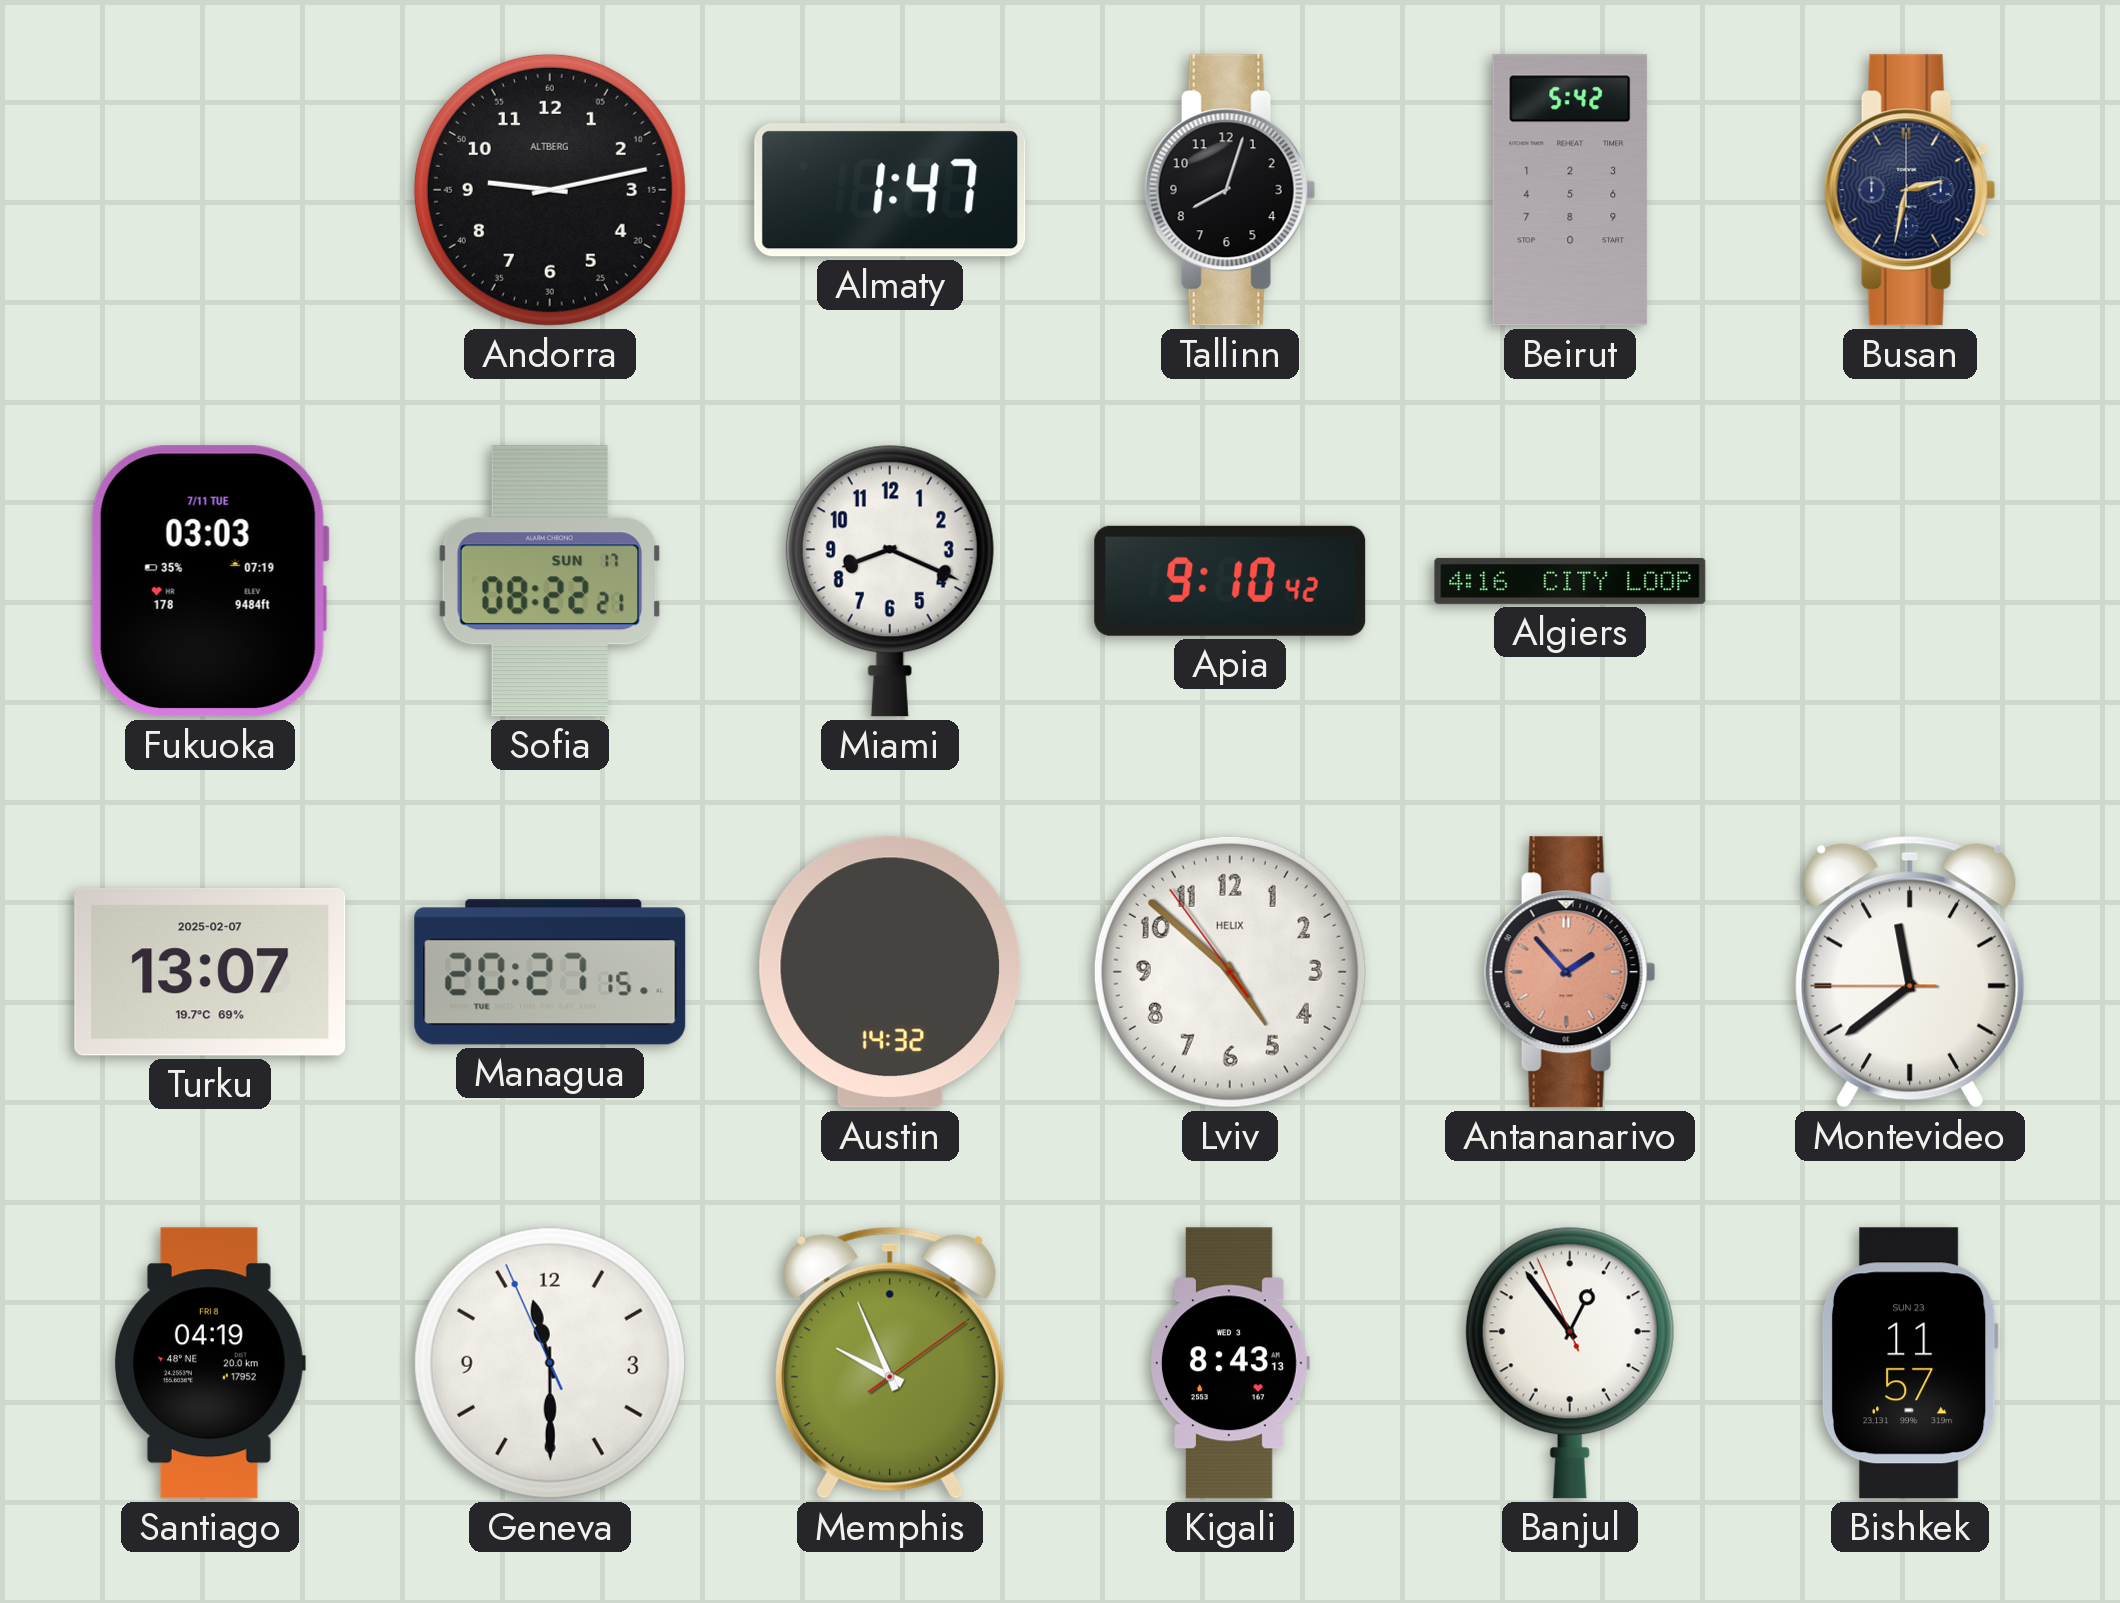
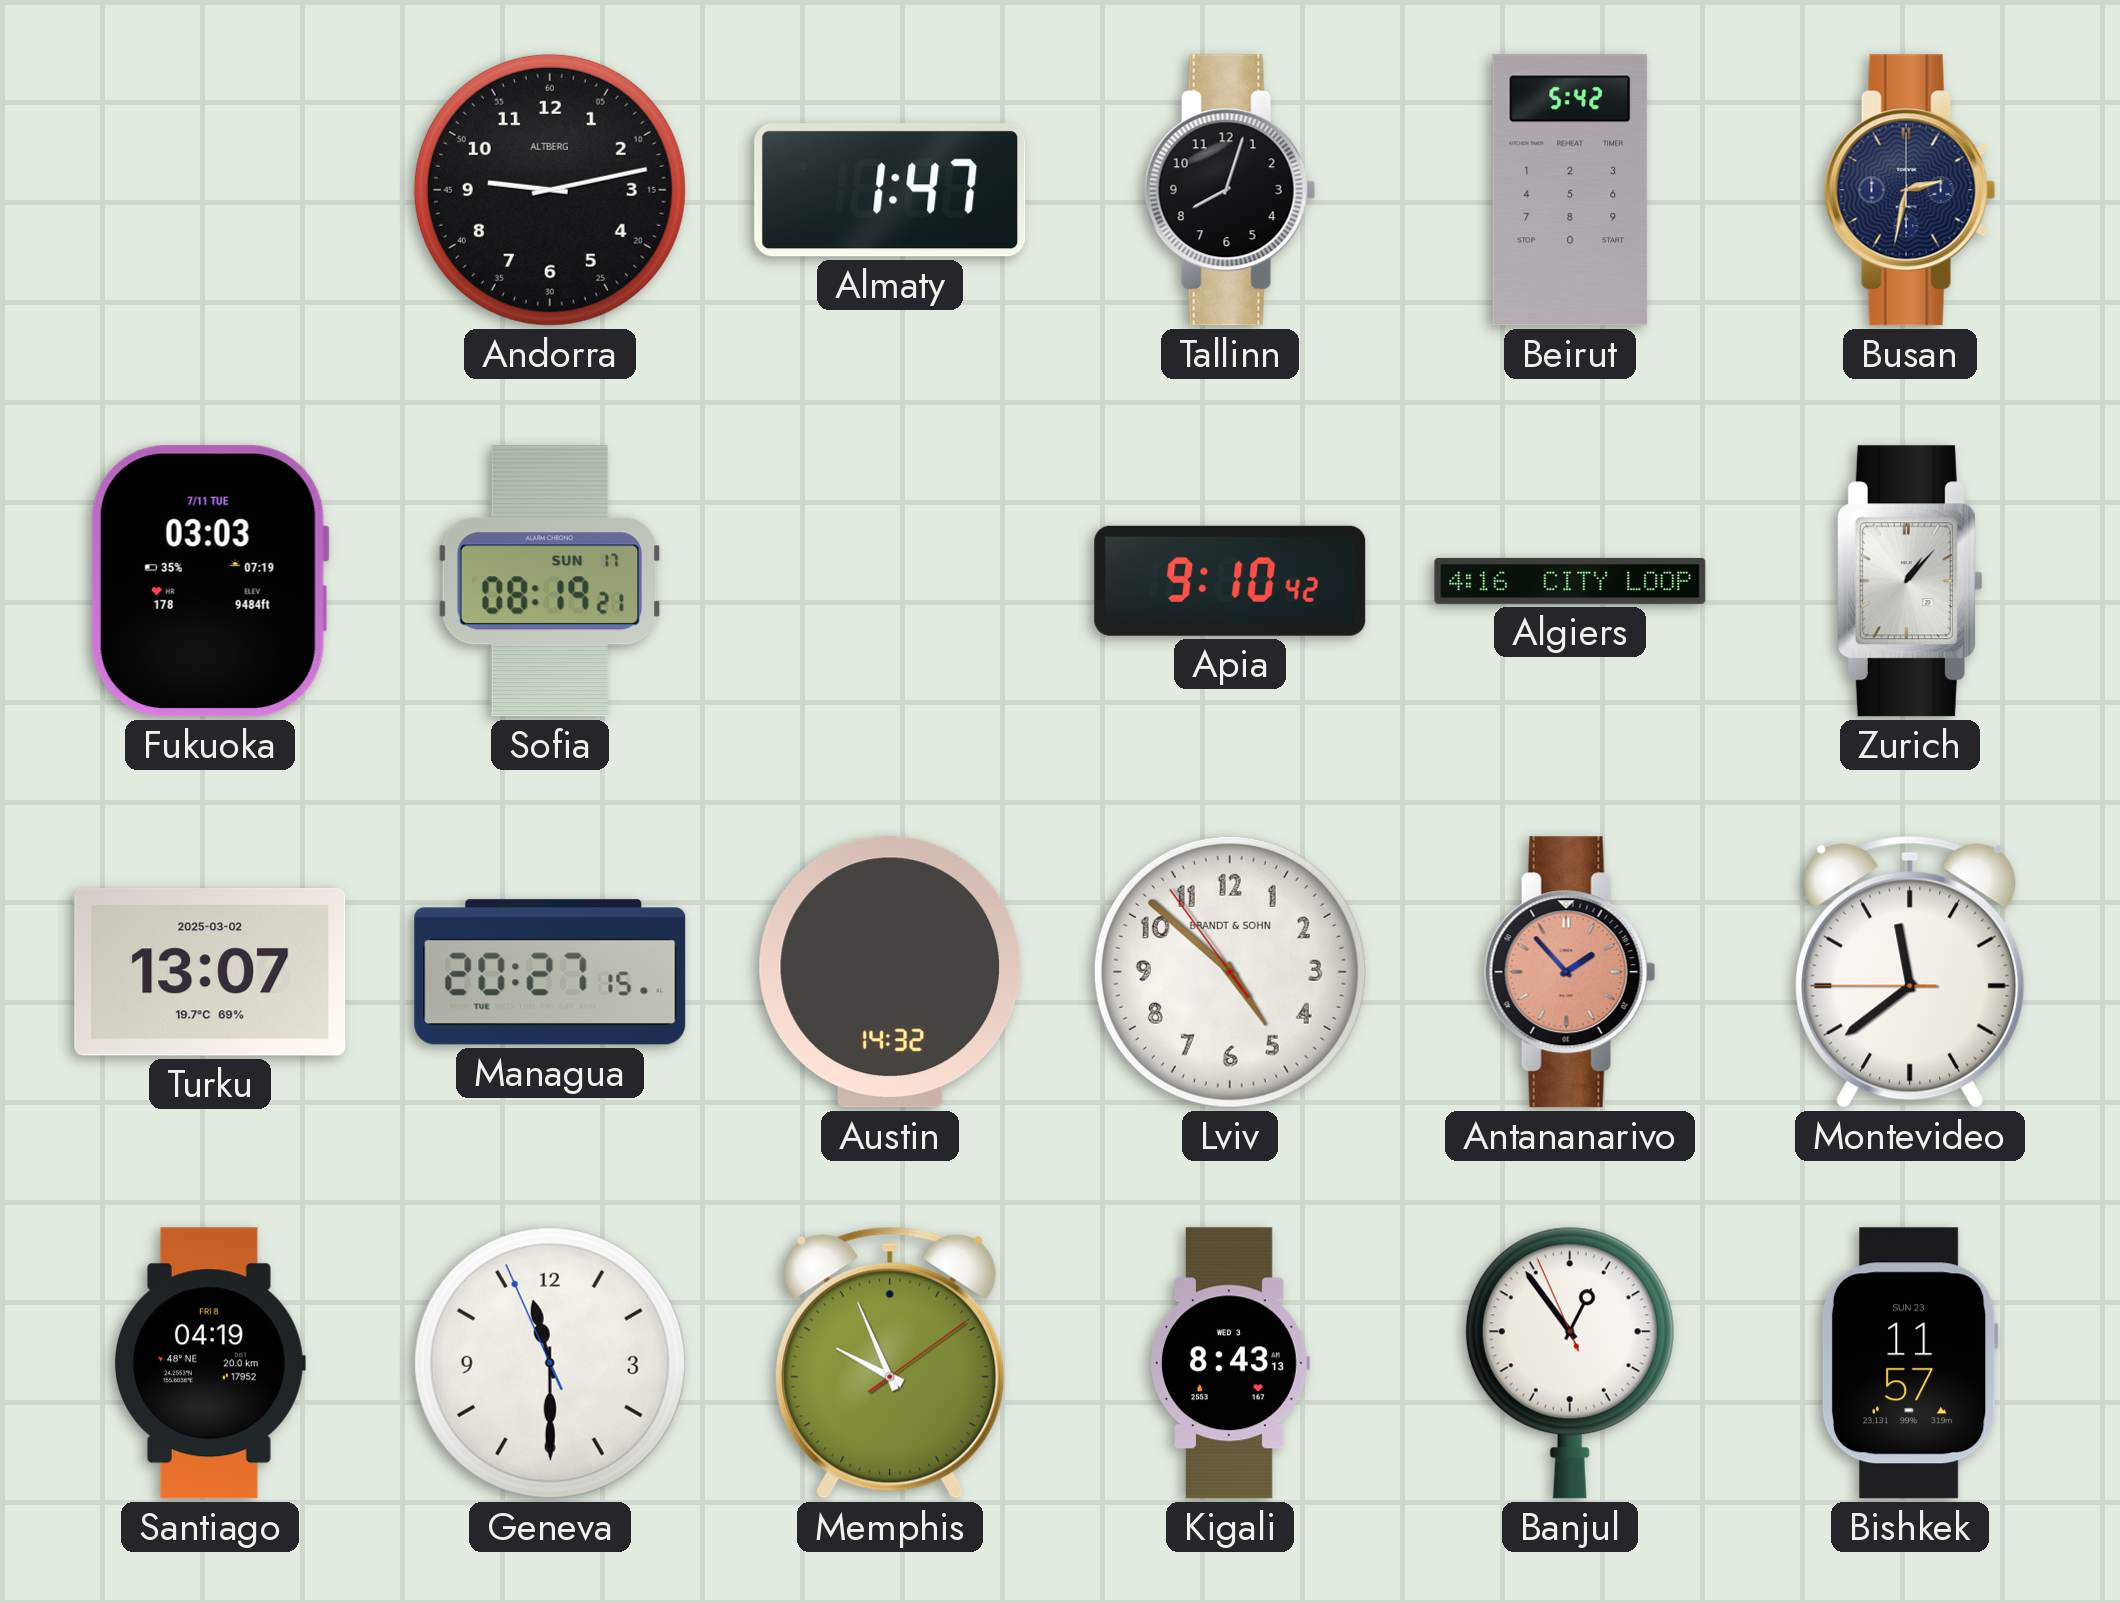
Sofia: 08:22 -> 08:19 (550, 581)
Miami: 8:19 -> none (890, 581)
Zurich: none -> 1:07 (1910, 581)
Turku date: 2025-02-07 -> 2025-03-02 (210, 972)
Lviv brand: HELIX -> BRANDT & SOHN (1230, 972)
